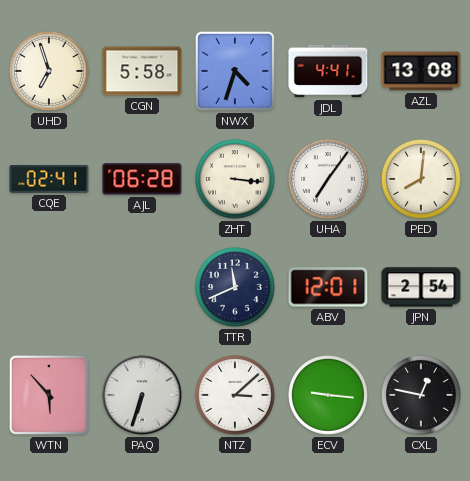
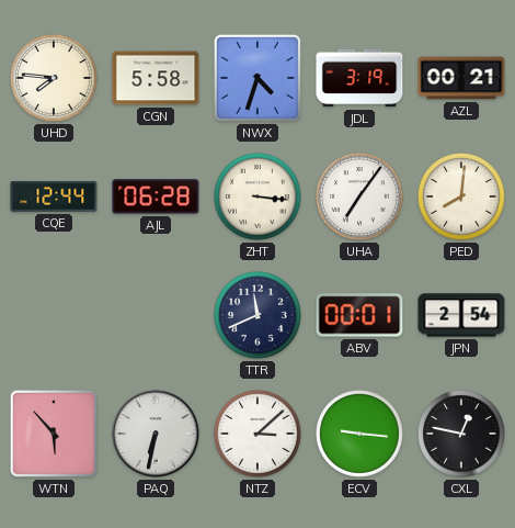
UHD: 6:57 -> 7:46 (55, 79)
JDL: 4:41 -> 3:19 (359, 78)
AZL: 13:08 -> 00:21 (461, 78)
CQE: 02:41 -> 12:44 (54, 198)
ABV: 12:01 -> 00:01 (359, 315)
PAQ: 6:33 -> 6:32 (156, 434)
